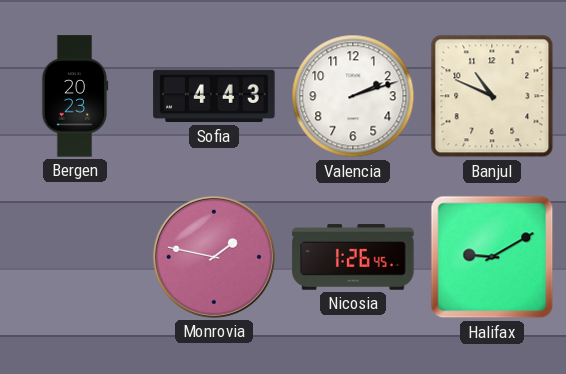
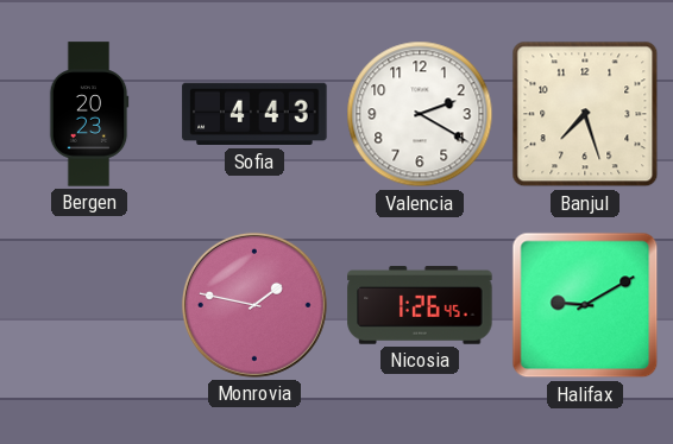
Valencia: 2:12 -> 2:20 (420, 114)
Banjul: 10:49 -> 7:27 (585, 114)
